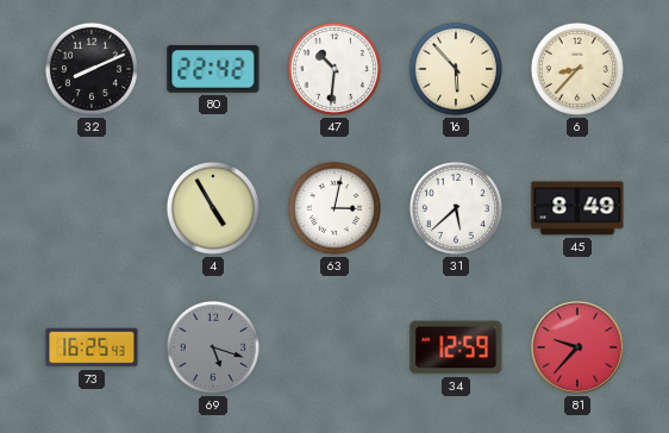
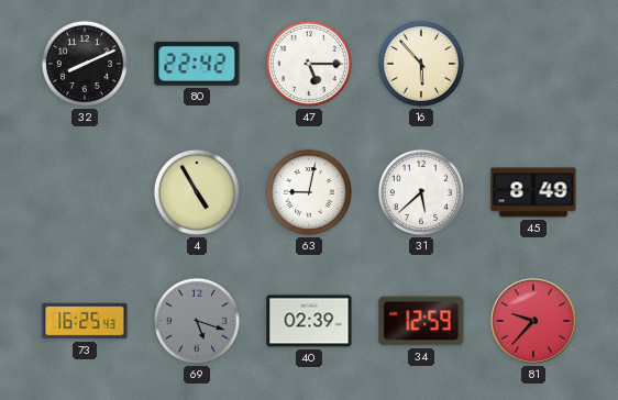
47: 10:31 -> 5:15 (309, 64)
6: 8:37 -> none (577, 69)
63: 3:02 -> 9:02 (309, 192)
40: none -> 02:39 (309, 321)
